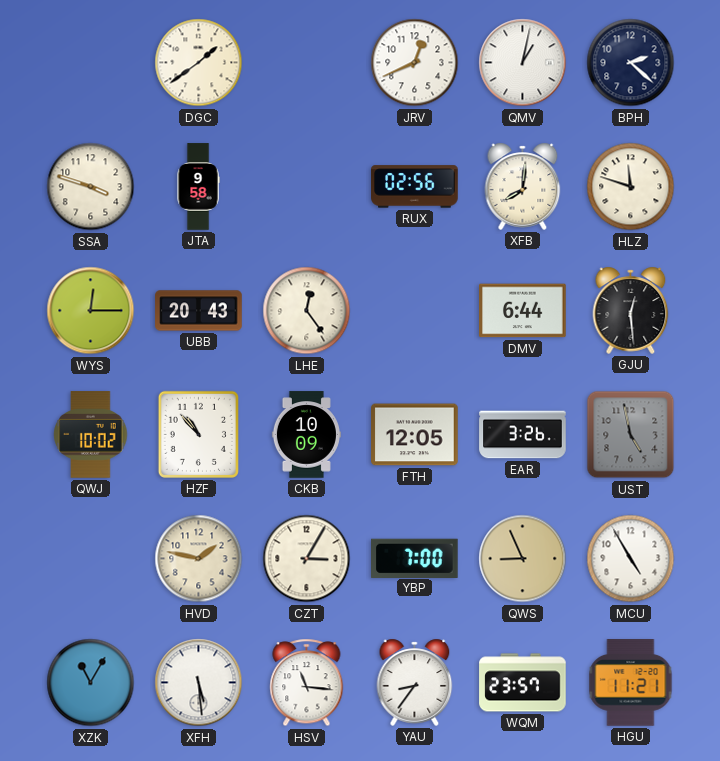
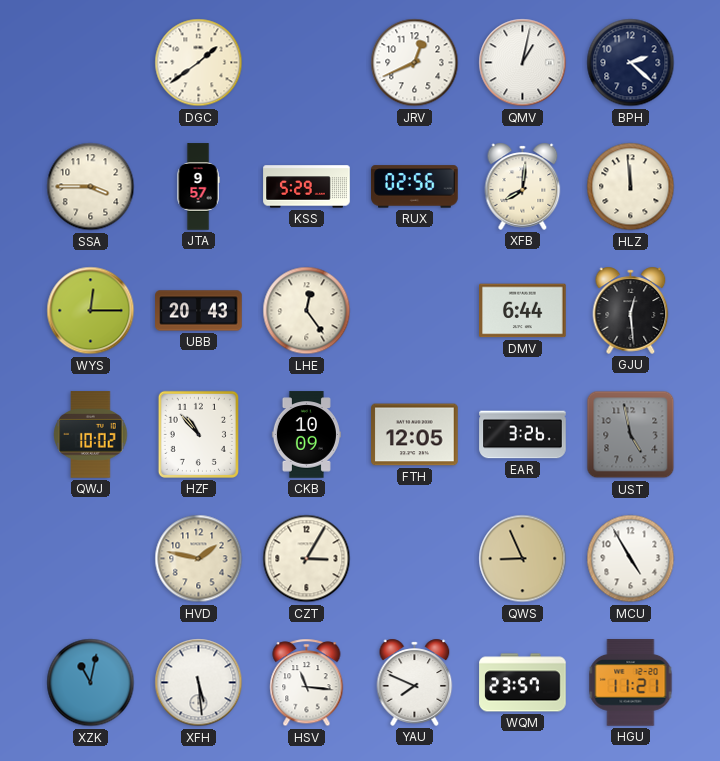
SSA: 3:48 -> 3:45 (91, 187)
JTA: 9:58 -> 9:57 (198, 187)
KSS: none -> 5:29 (307, 187)
HLZ: 11:48 -> 11:59 (631, 187)
YBP: 7:00 -> none (415, 558)
XZK: 11:05 -> 11:02 (91, 683)
YAU: 8:36 -> 7:49 (415, 682)
